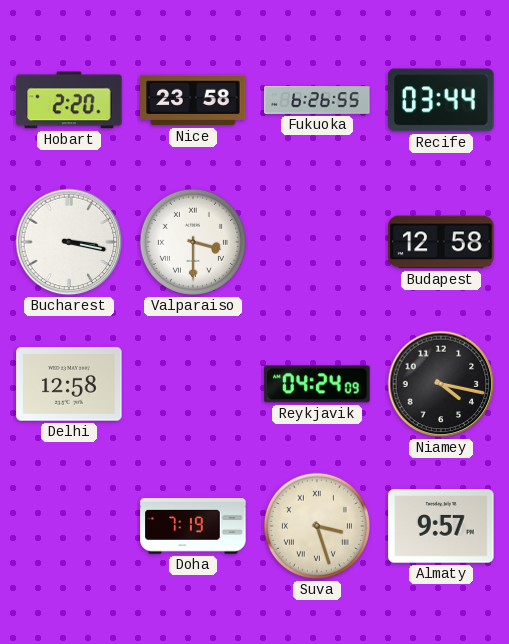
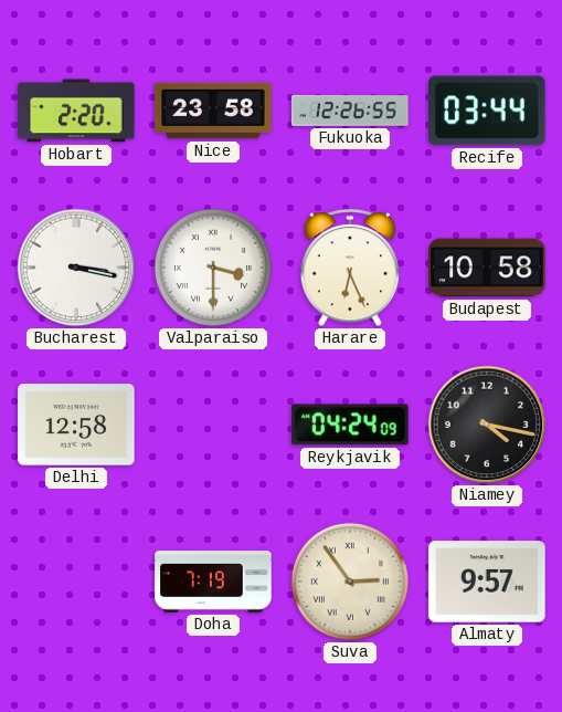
Fukuoka: 6:26 -> 12:26 (350, 112)
Harare: none -> 6:26 (350, 269)
Budapest: 12:58 -> 10:58 (487, 268)
Suva: 3:27 -> 2:54 (350, 582)
